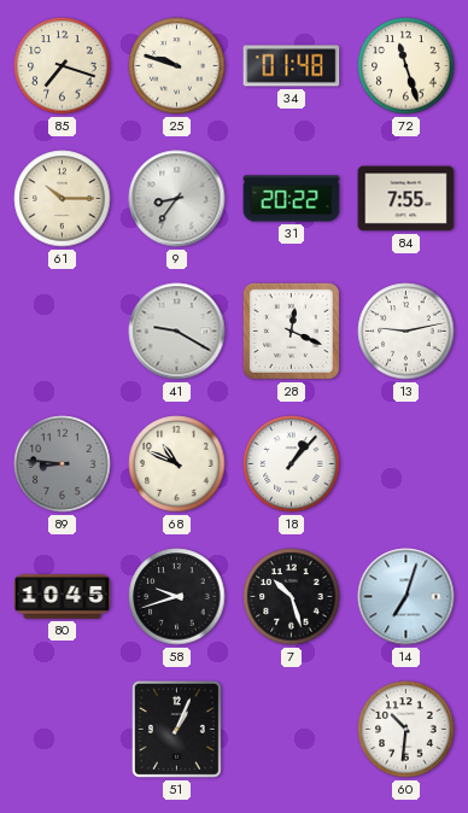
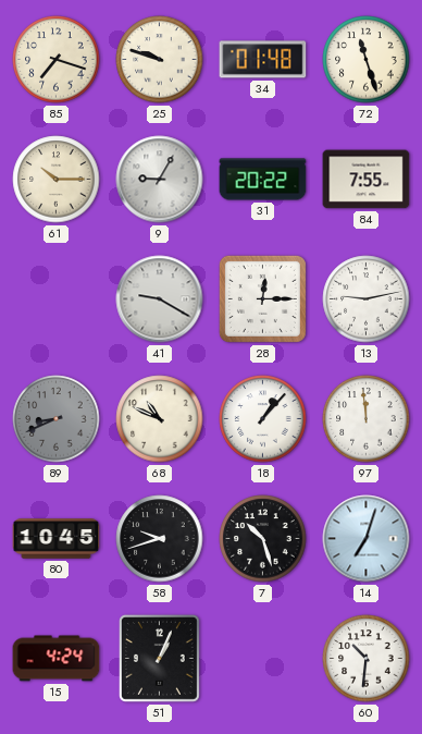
9: 8:36 -> 9:05 (160, 180)
28: 12:19 -> 12:15 (262, 298)
89: 8:46 -> 8:41 (57, 419)
97: none -> 11:59 (367, 419)
15: none -> 4:24 (57, 659)
